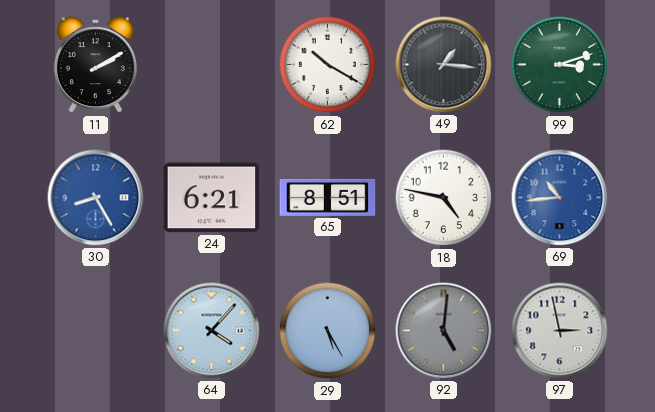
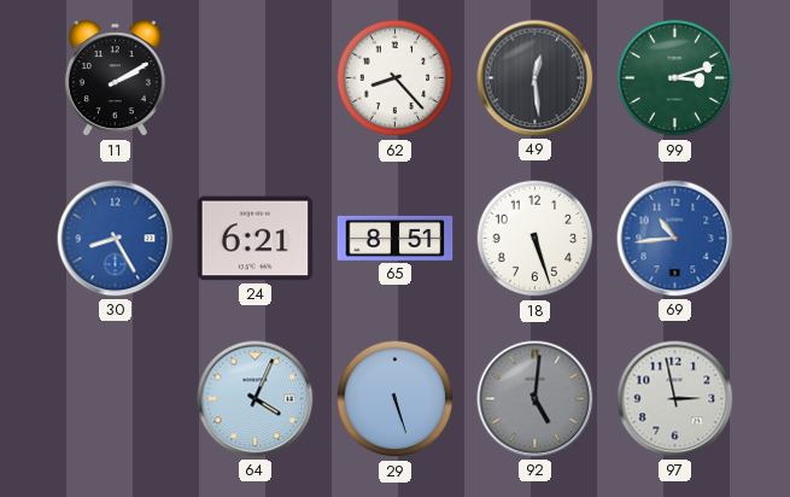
62: 10:20 -> 8:23 (396, 78)
49: 1:16 -> 12:29 (536, 78)
18: 4:47 -> 5:27 (536, 239)
64: 4:07 -> 4:04 (256, 399)
29: 5:25 -> 5:27 (396, 399)
